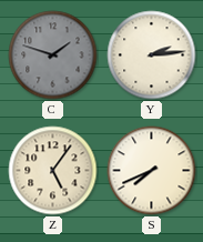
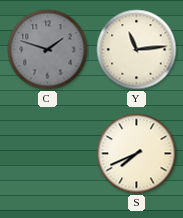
Y: 2:14 -> 11:14 (137, 50)
Z: 5:06 -> none (53, 171)
